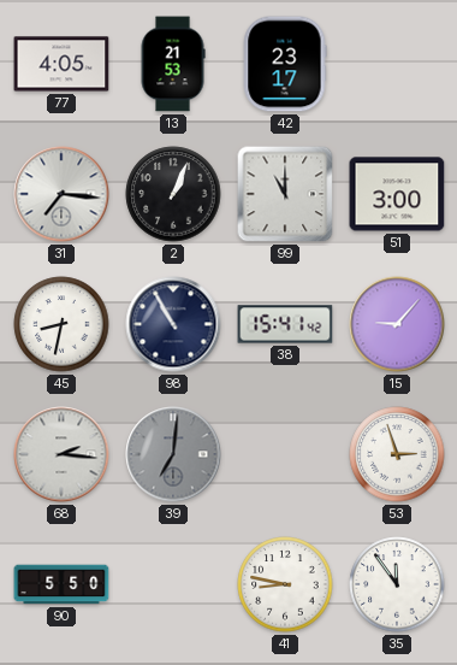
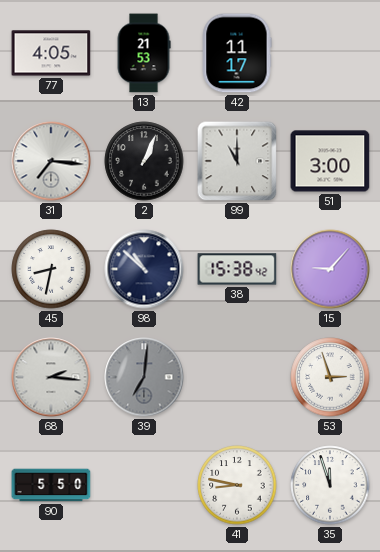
42: 23:17 -> 11:17 (237, 53)
98: 10:55 -> 10:52 (144, 269)
38: 15:41 -> 15:38 (237, 269)
35: 11:54 -> 11:57 (330, 485)
